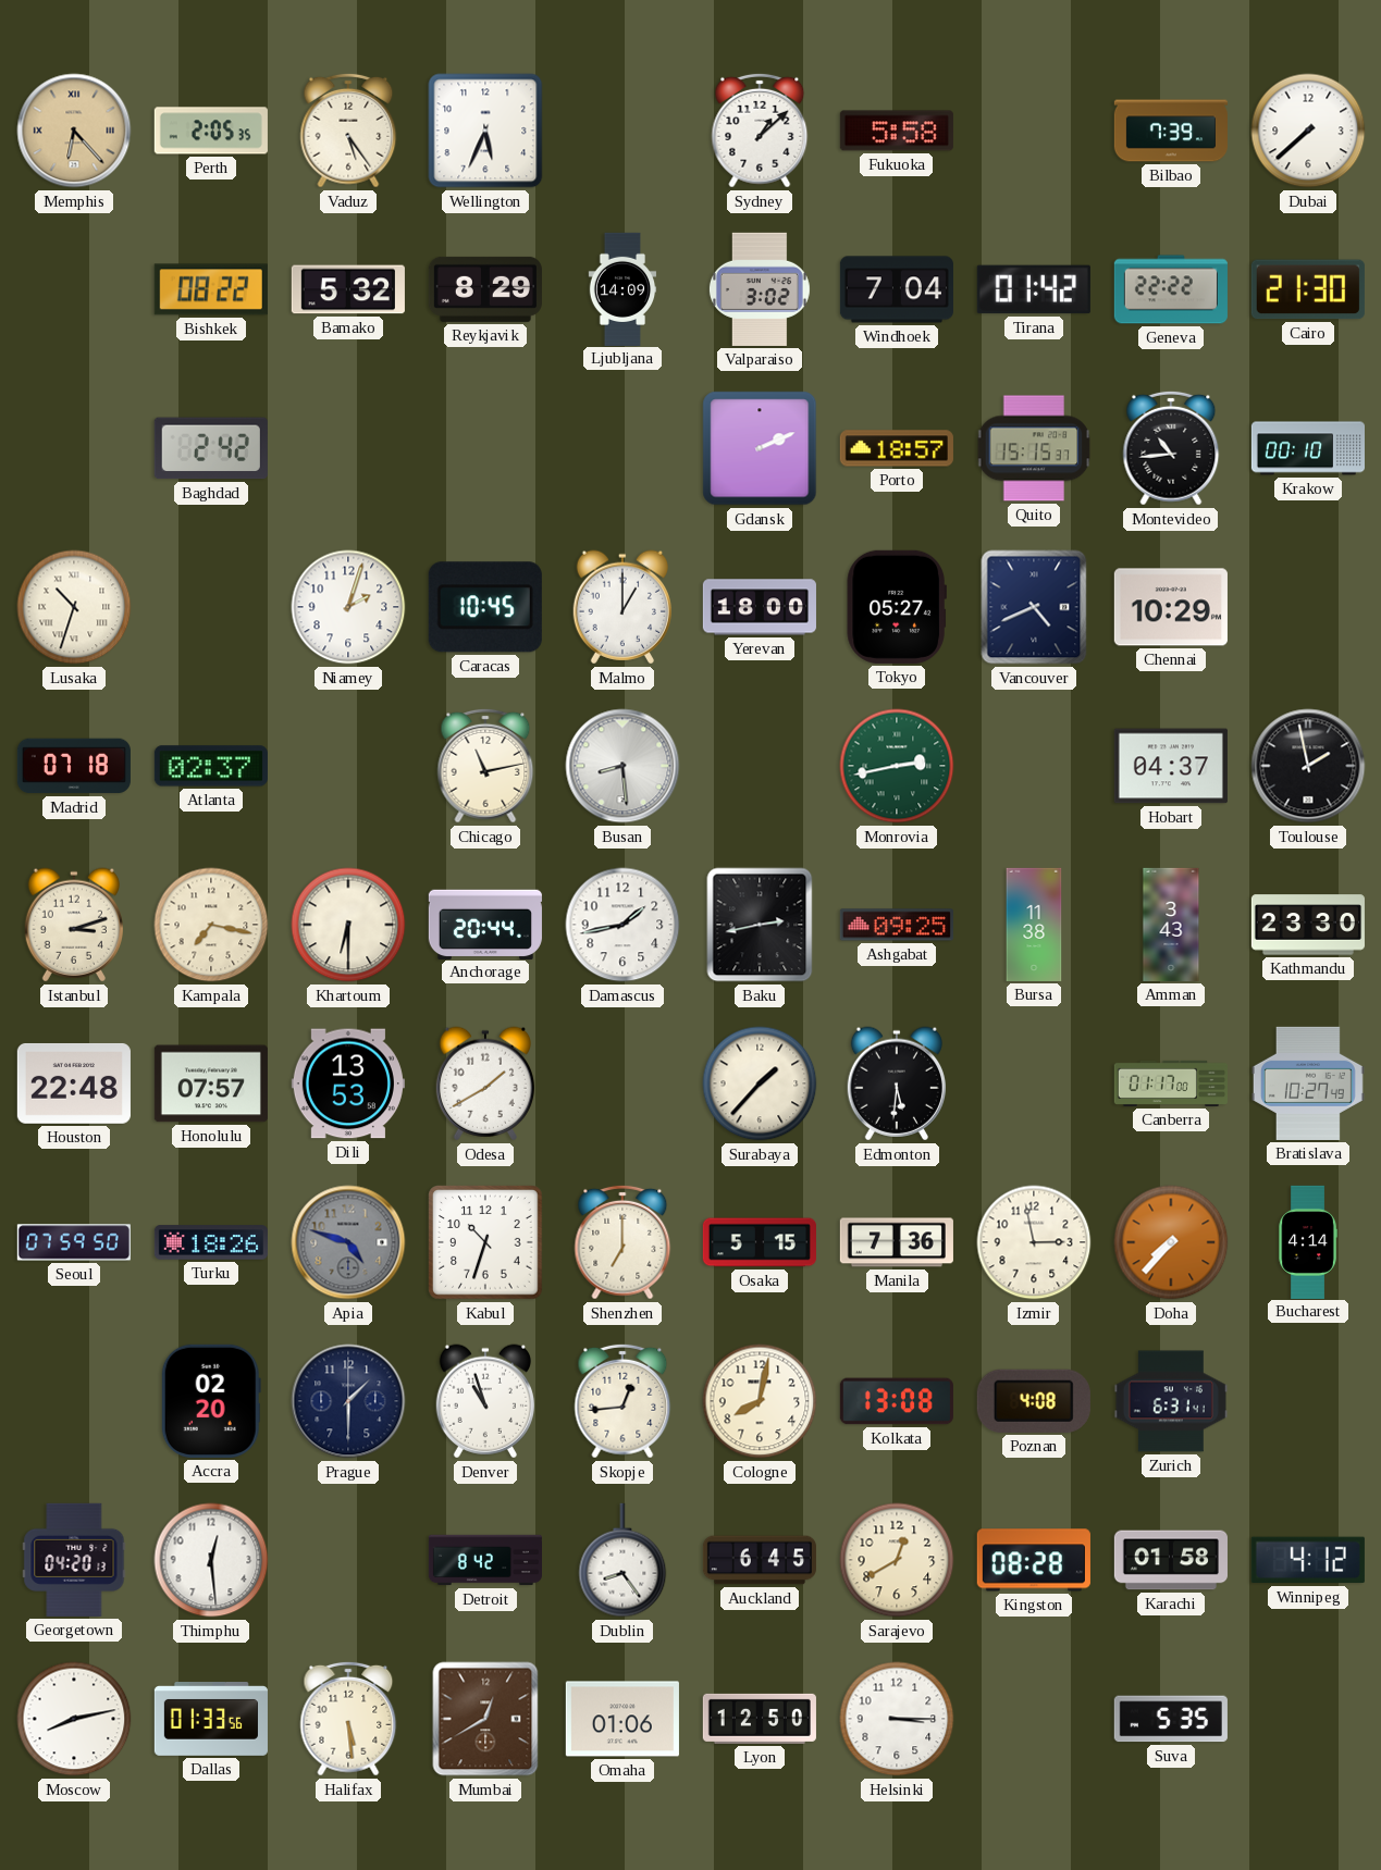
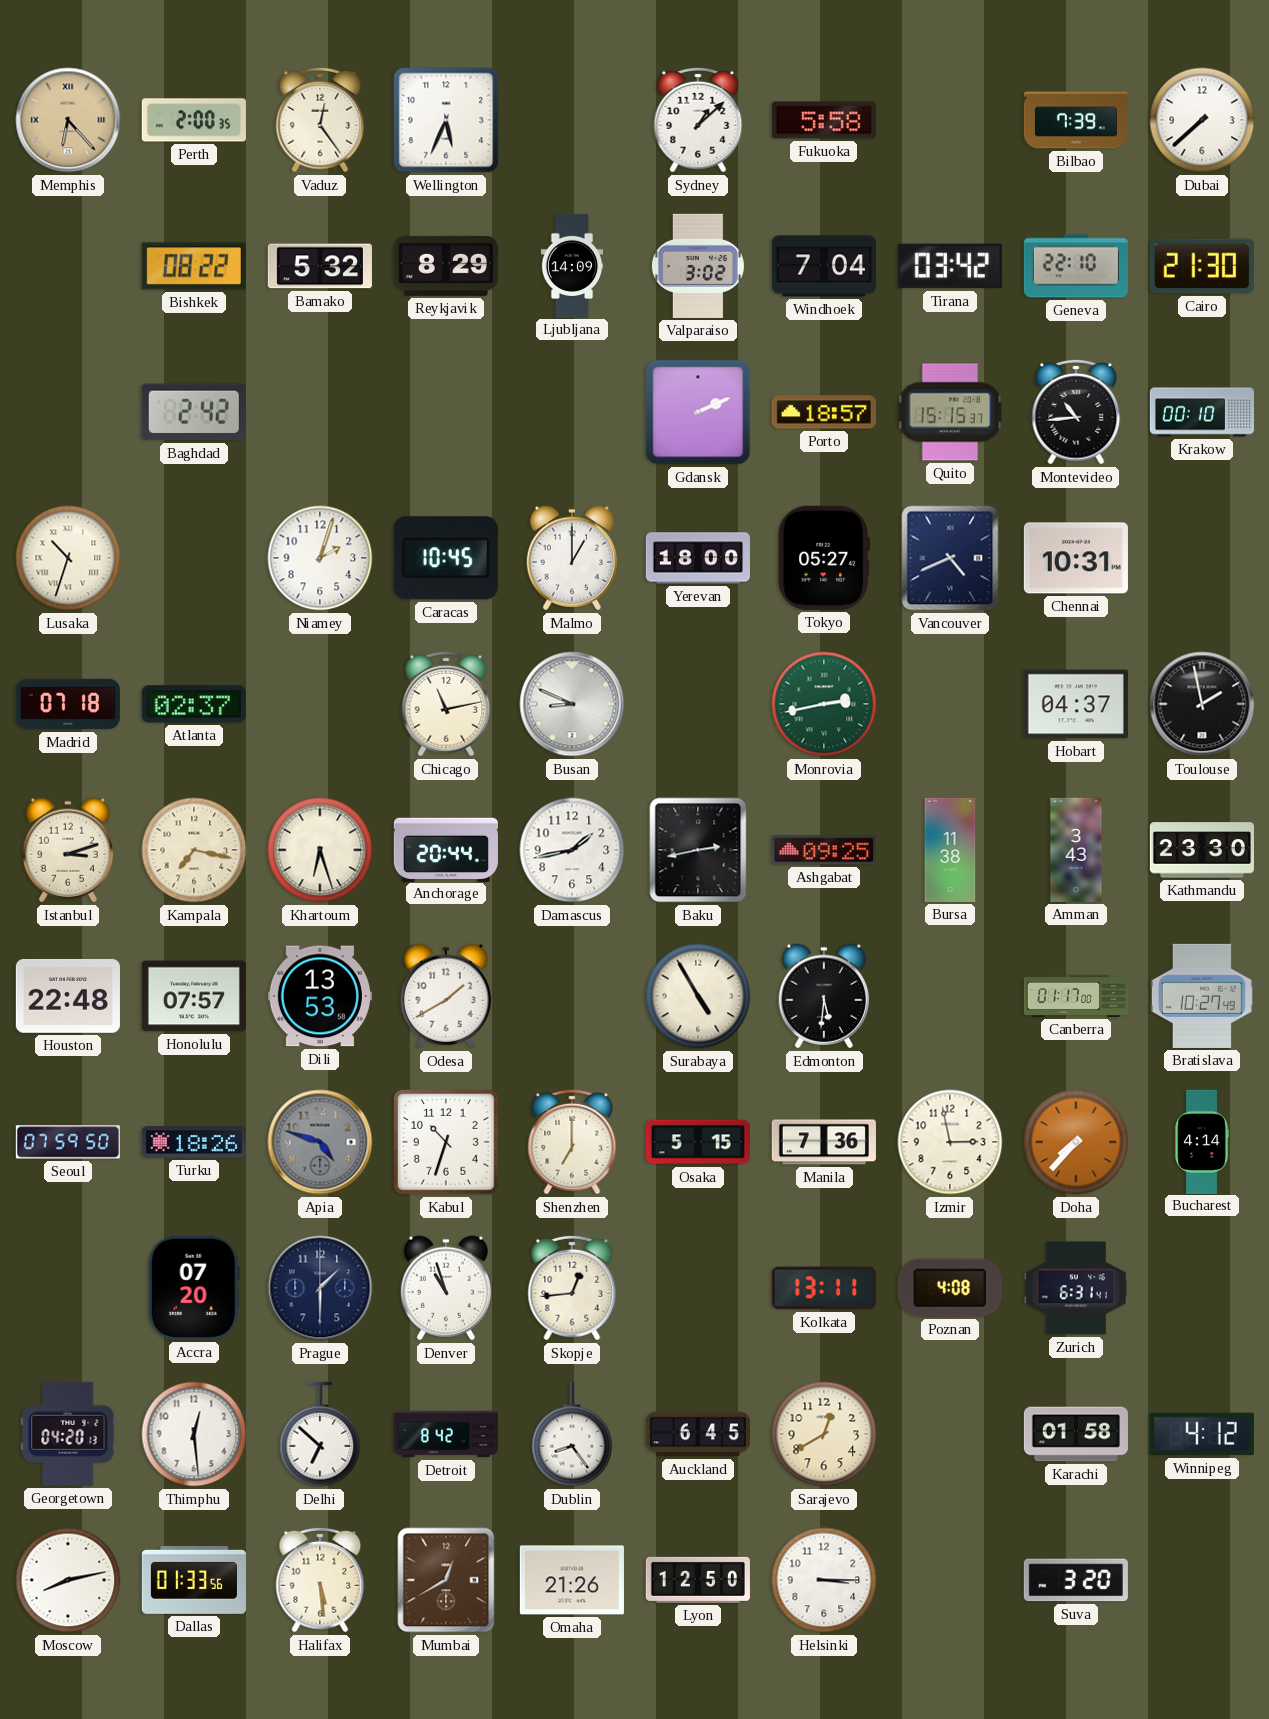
Perth: 2:05 -> 2:00 (194, 120)
Vaduz: 5:24 -> 12:24 (320, 120)
Tirana: 01:42 -> 03:42 (950, 266)
Geneva: 22:22 -> 22:10 (1076, 266)
Chennai: 10:29 -> 10:31 (1076, 558)
Busan: 8:29 -> 8:49 (572, 704)
Khartoum: 6:30 -> 6:27 (320, 850)
Surabaya: 1:37 -> 4:55 (698, 996)
Accra: 02:20 -> 07:20 (194, 1288)
Cologne: 8:02 -> none (760, 1401)
Kolkata: 13:08 -> 13:11 (824, 1288)
Delhi: none -> 6:52 (320, 1434)
Kingston: 08:28 -> none (1034, 1560)
Omaha: 01:06 -> 21:26 (572, 1580)
Suva: 5:35 -> 3:20 (1076, 1580)
